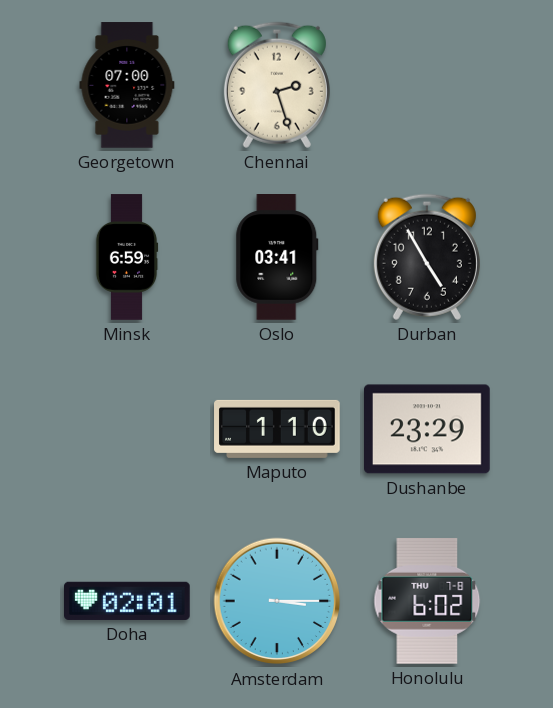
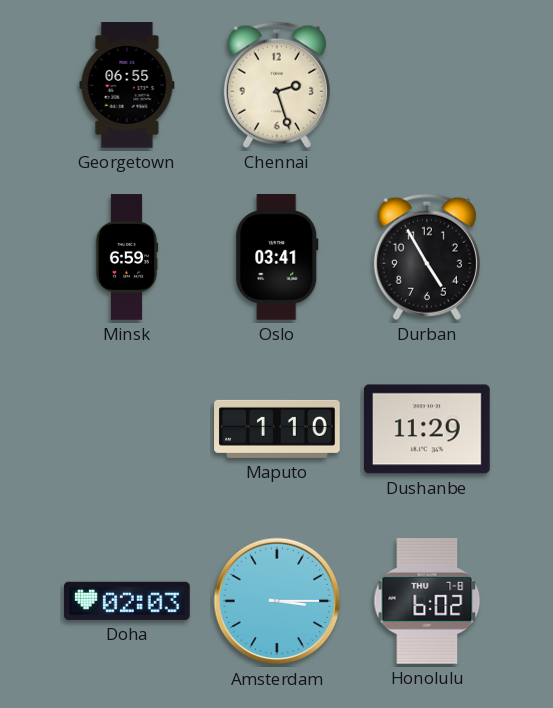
Georgetown: 07:00 -> 06:55 (127, 85)
Dushanbe: 23:29 -> 11:29 (428, 429)
Doha: 02:01 -> 02:03 (128, 601)
